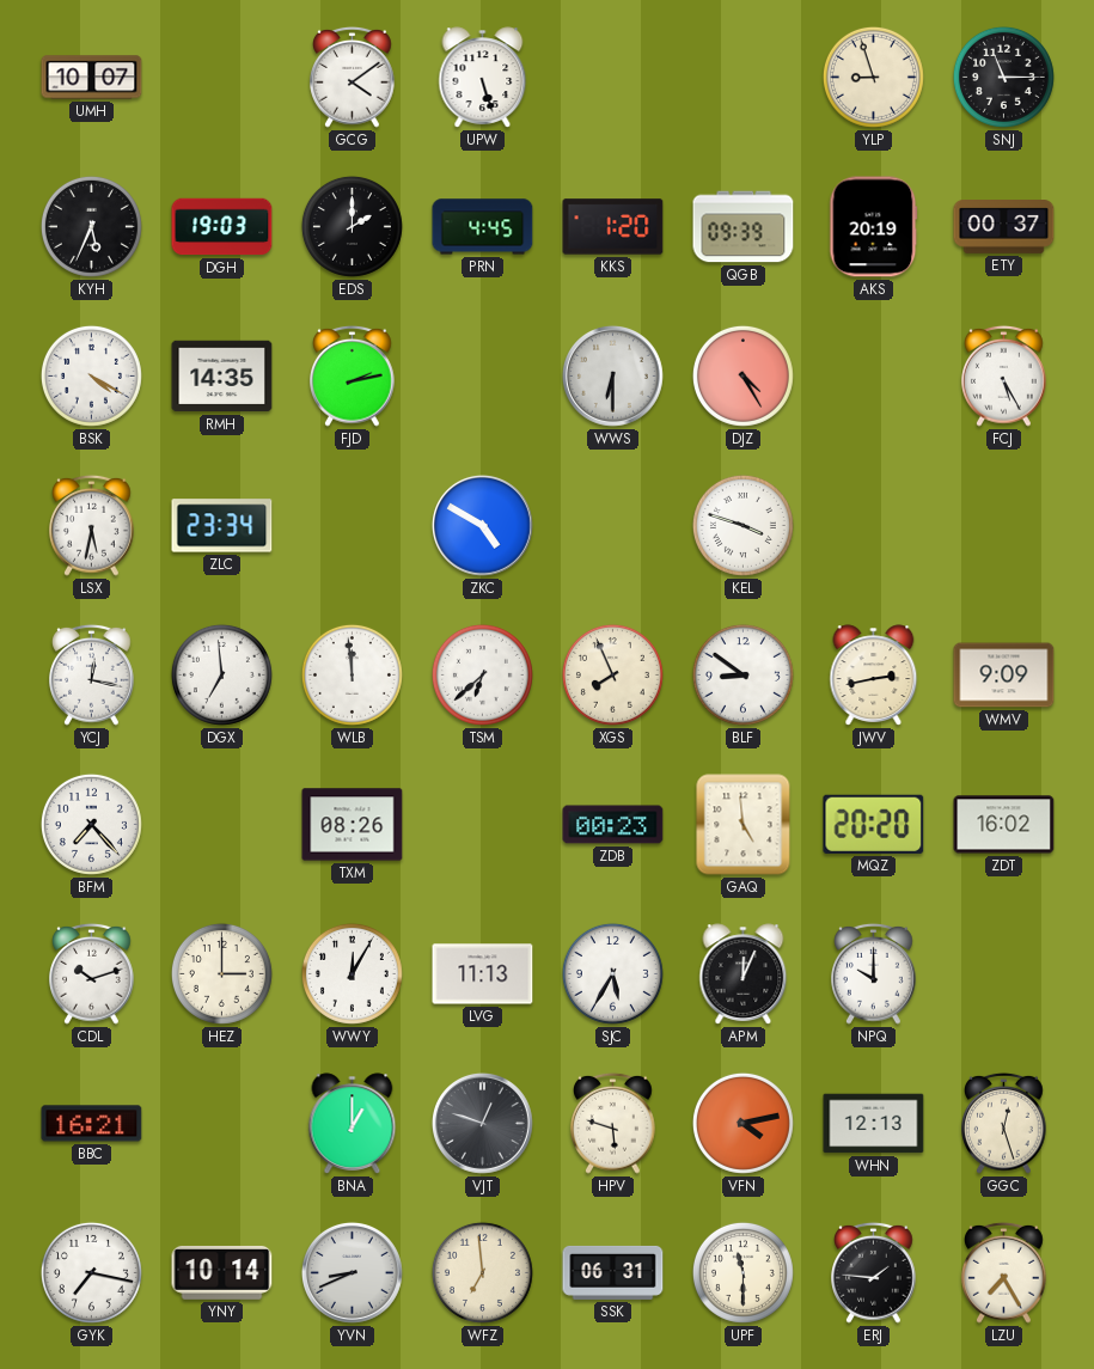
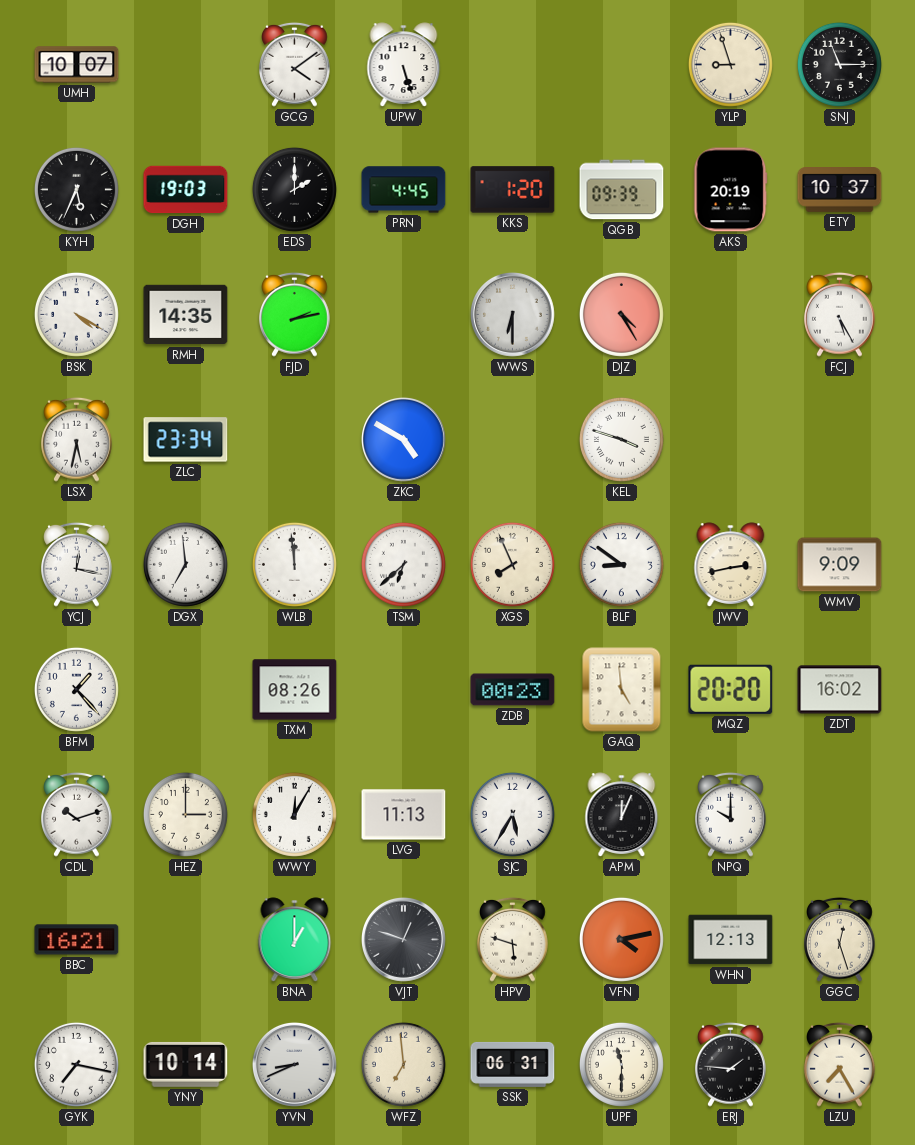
ETY: 00:37 -> 10:37 (840, 190)
BFM: 7:23 -> 1:23 (76, 689)
